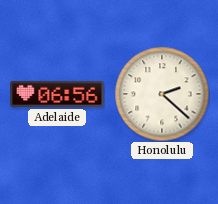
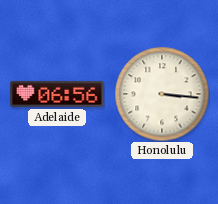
Honolulu: 2:22 -> 3:16 (162, 94)
